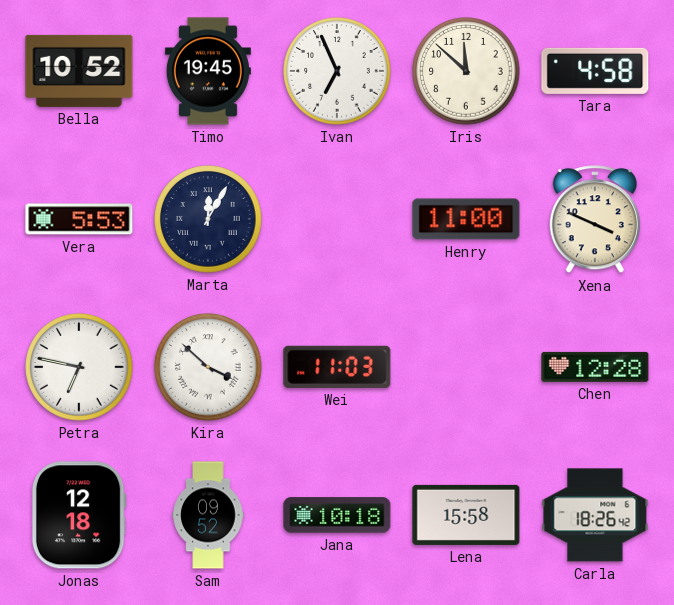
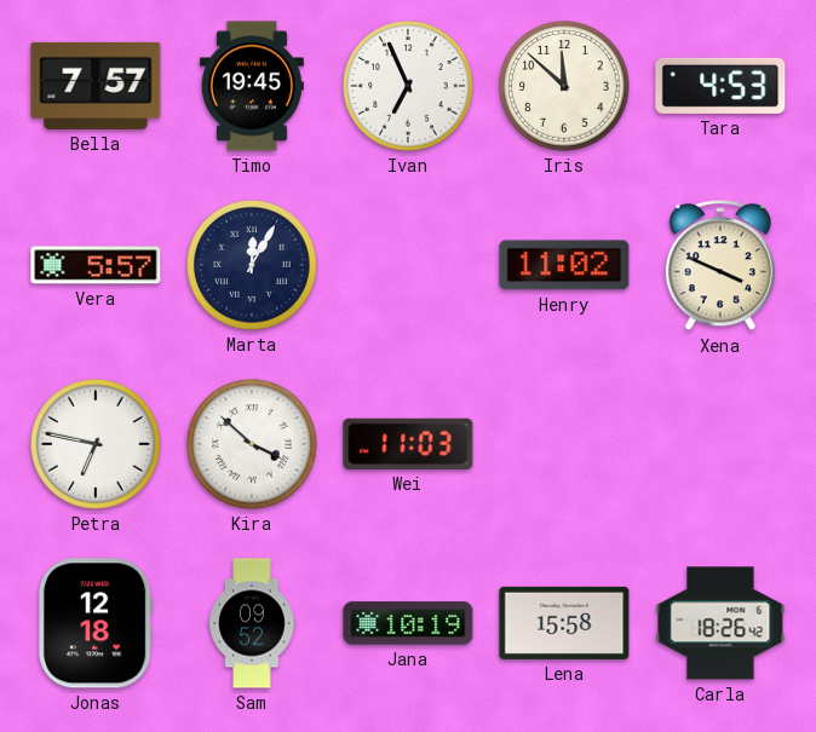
Bella: 10:52 -> 7:57 (96, 86)
Tara: 4:58 -> 4:53 (720, 86)
Vera: 5:53 -> 5:57 (96, 265)
Henry: 11:00 -> 11:02 (564, 265)
Chen: 12:28 -> none (595, 367)
Jana: 10:18 -> 10:19 (408, 623)
